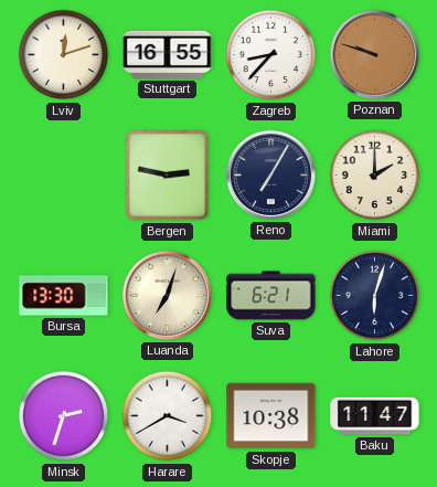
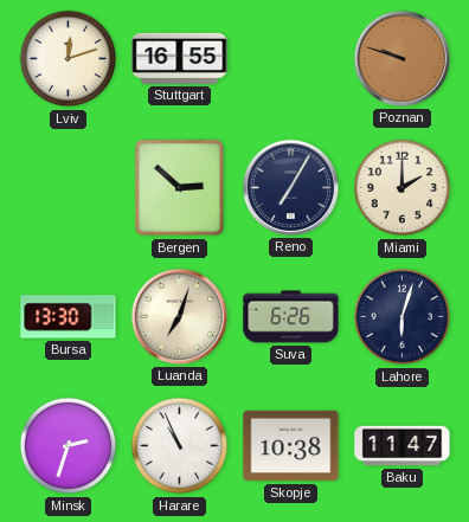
Zagreb: 8:37 -> none (271, 55)
Bergen: 2:47 -> 2:52 (180, 188)
Suva: 6:21 -> 6:26 (291, 317)
Harare: 3:40 -> 10:56 (180, 446)
